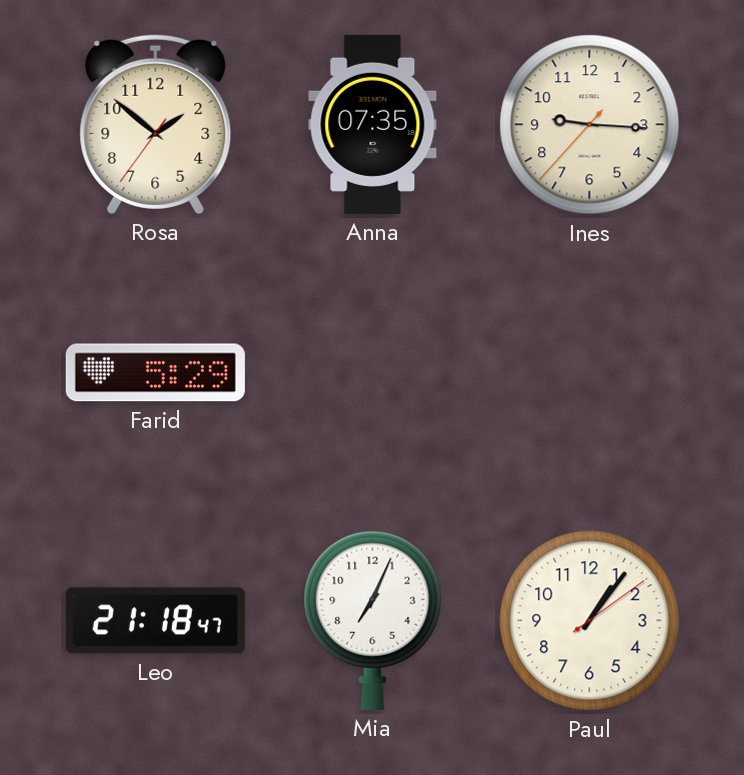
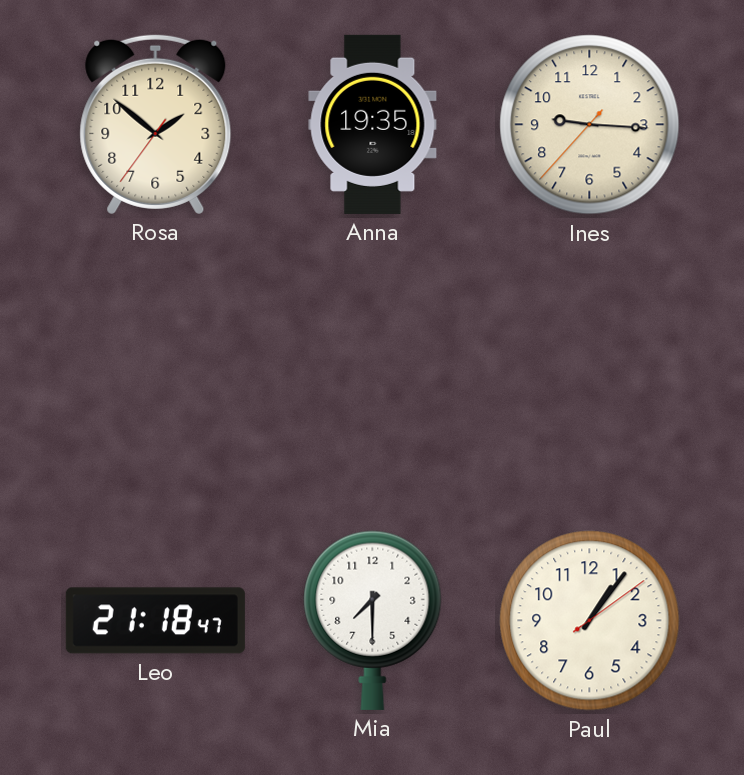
Anna: 07:35 -> 19:35 (373, 124)
Farid: 5:29 -> none (155, 373)
Mia: 7:04 -> 7:30 (373, 620)
